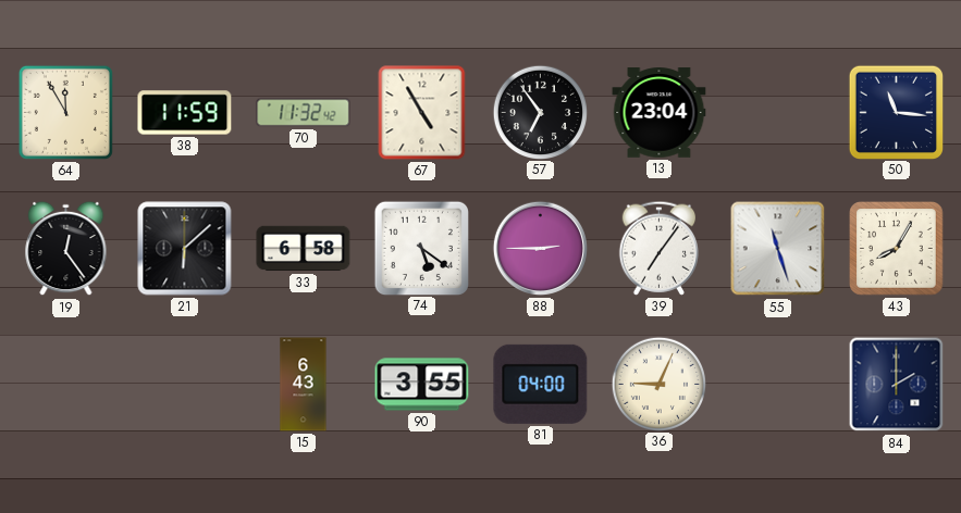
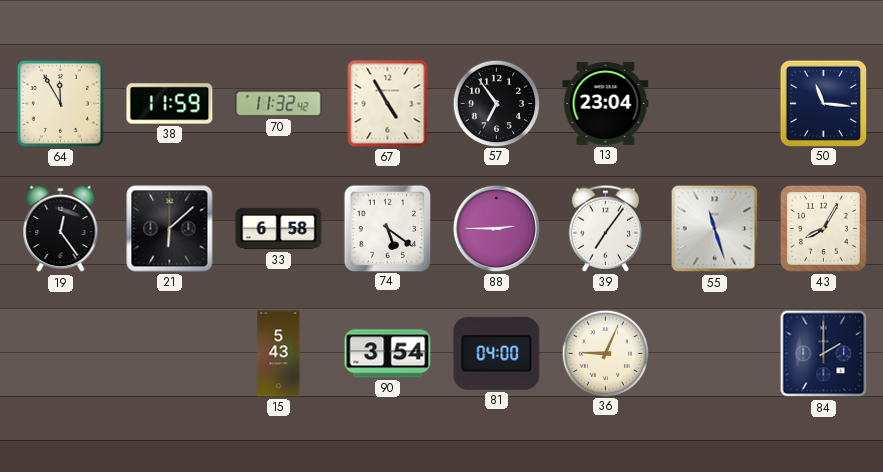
15: 6:43 -> 5:43 (279, 354)
90: 3:55 -> 3:54 (388, 354)
